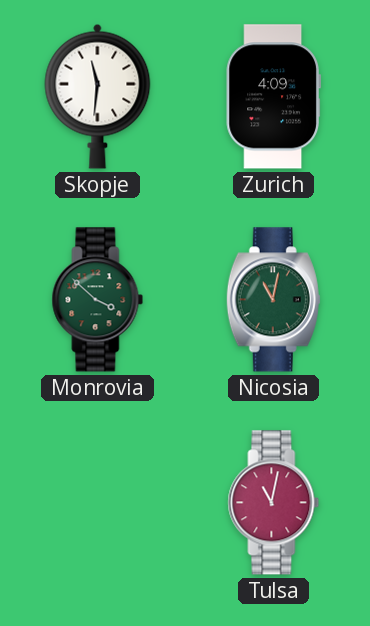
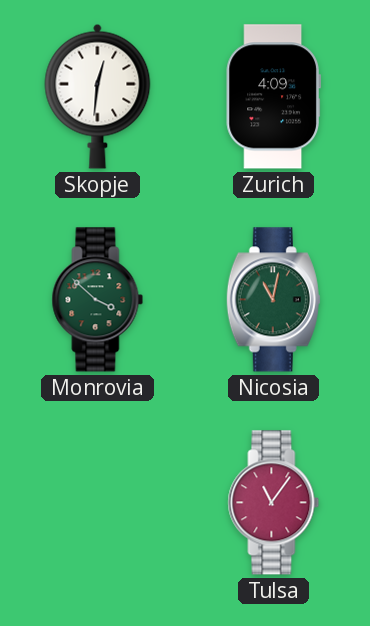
Skopje: 11:31 -> 12:31 (98, 96)
Tulsa: 11:02 -> 11:06 (274, 503)
